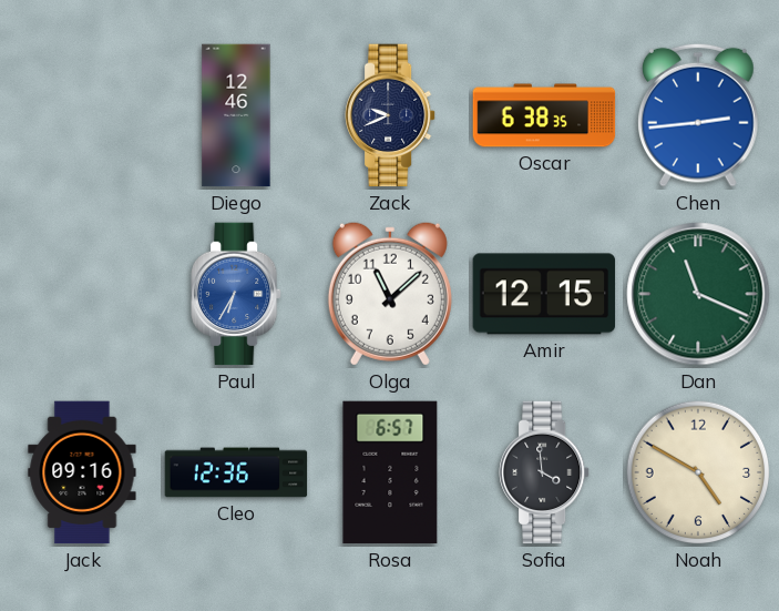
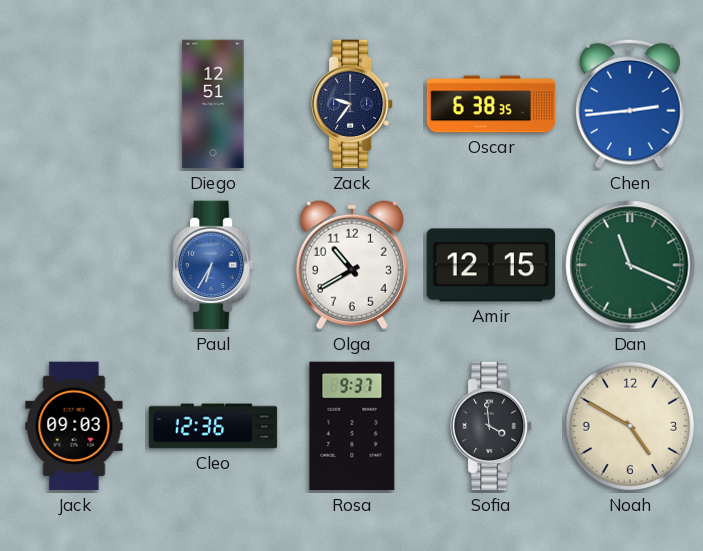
Diego: 12:46 -> 12:51 (213, 104)
Zack: 9:41 -> 9:36 (353, 104)
Olga: 11:08 -> 10:40 (352, 265)
Jack: 09:16 -> 09:03 (74, 426)
Rosa: 6:57 -> 9:37 (352, 426)
